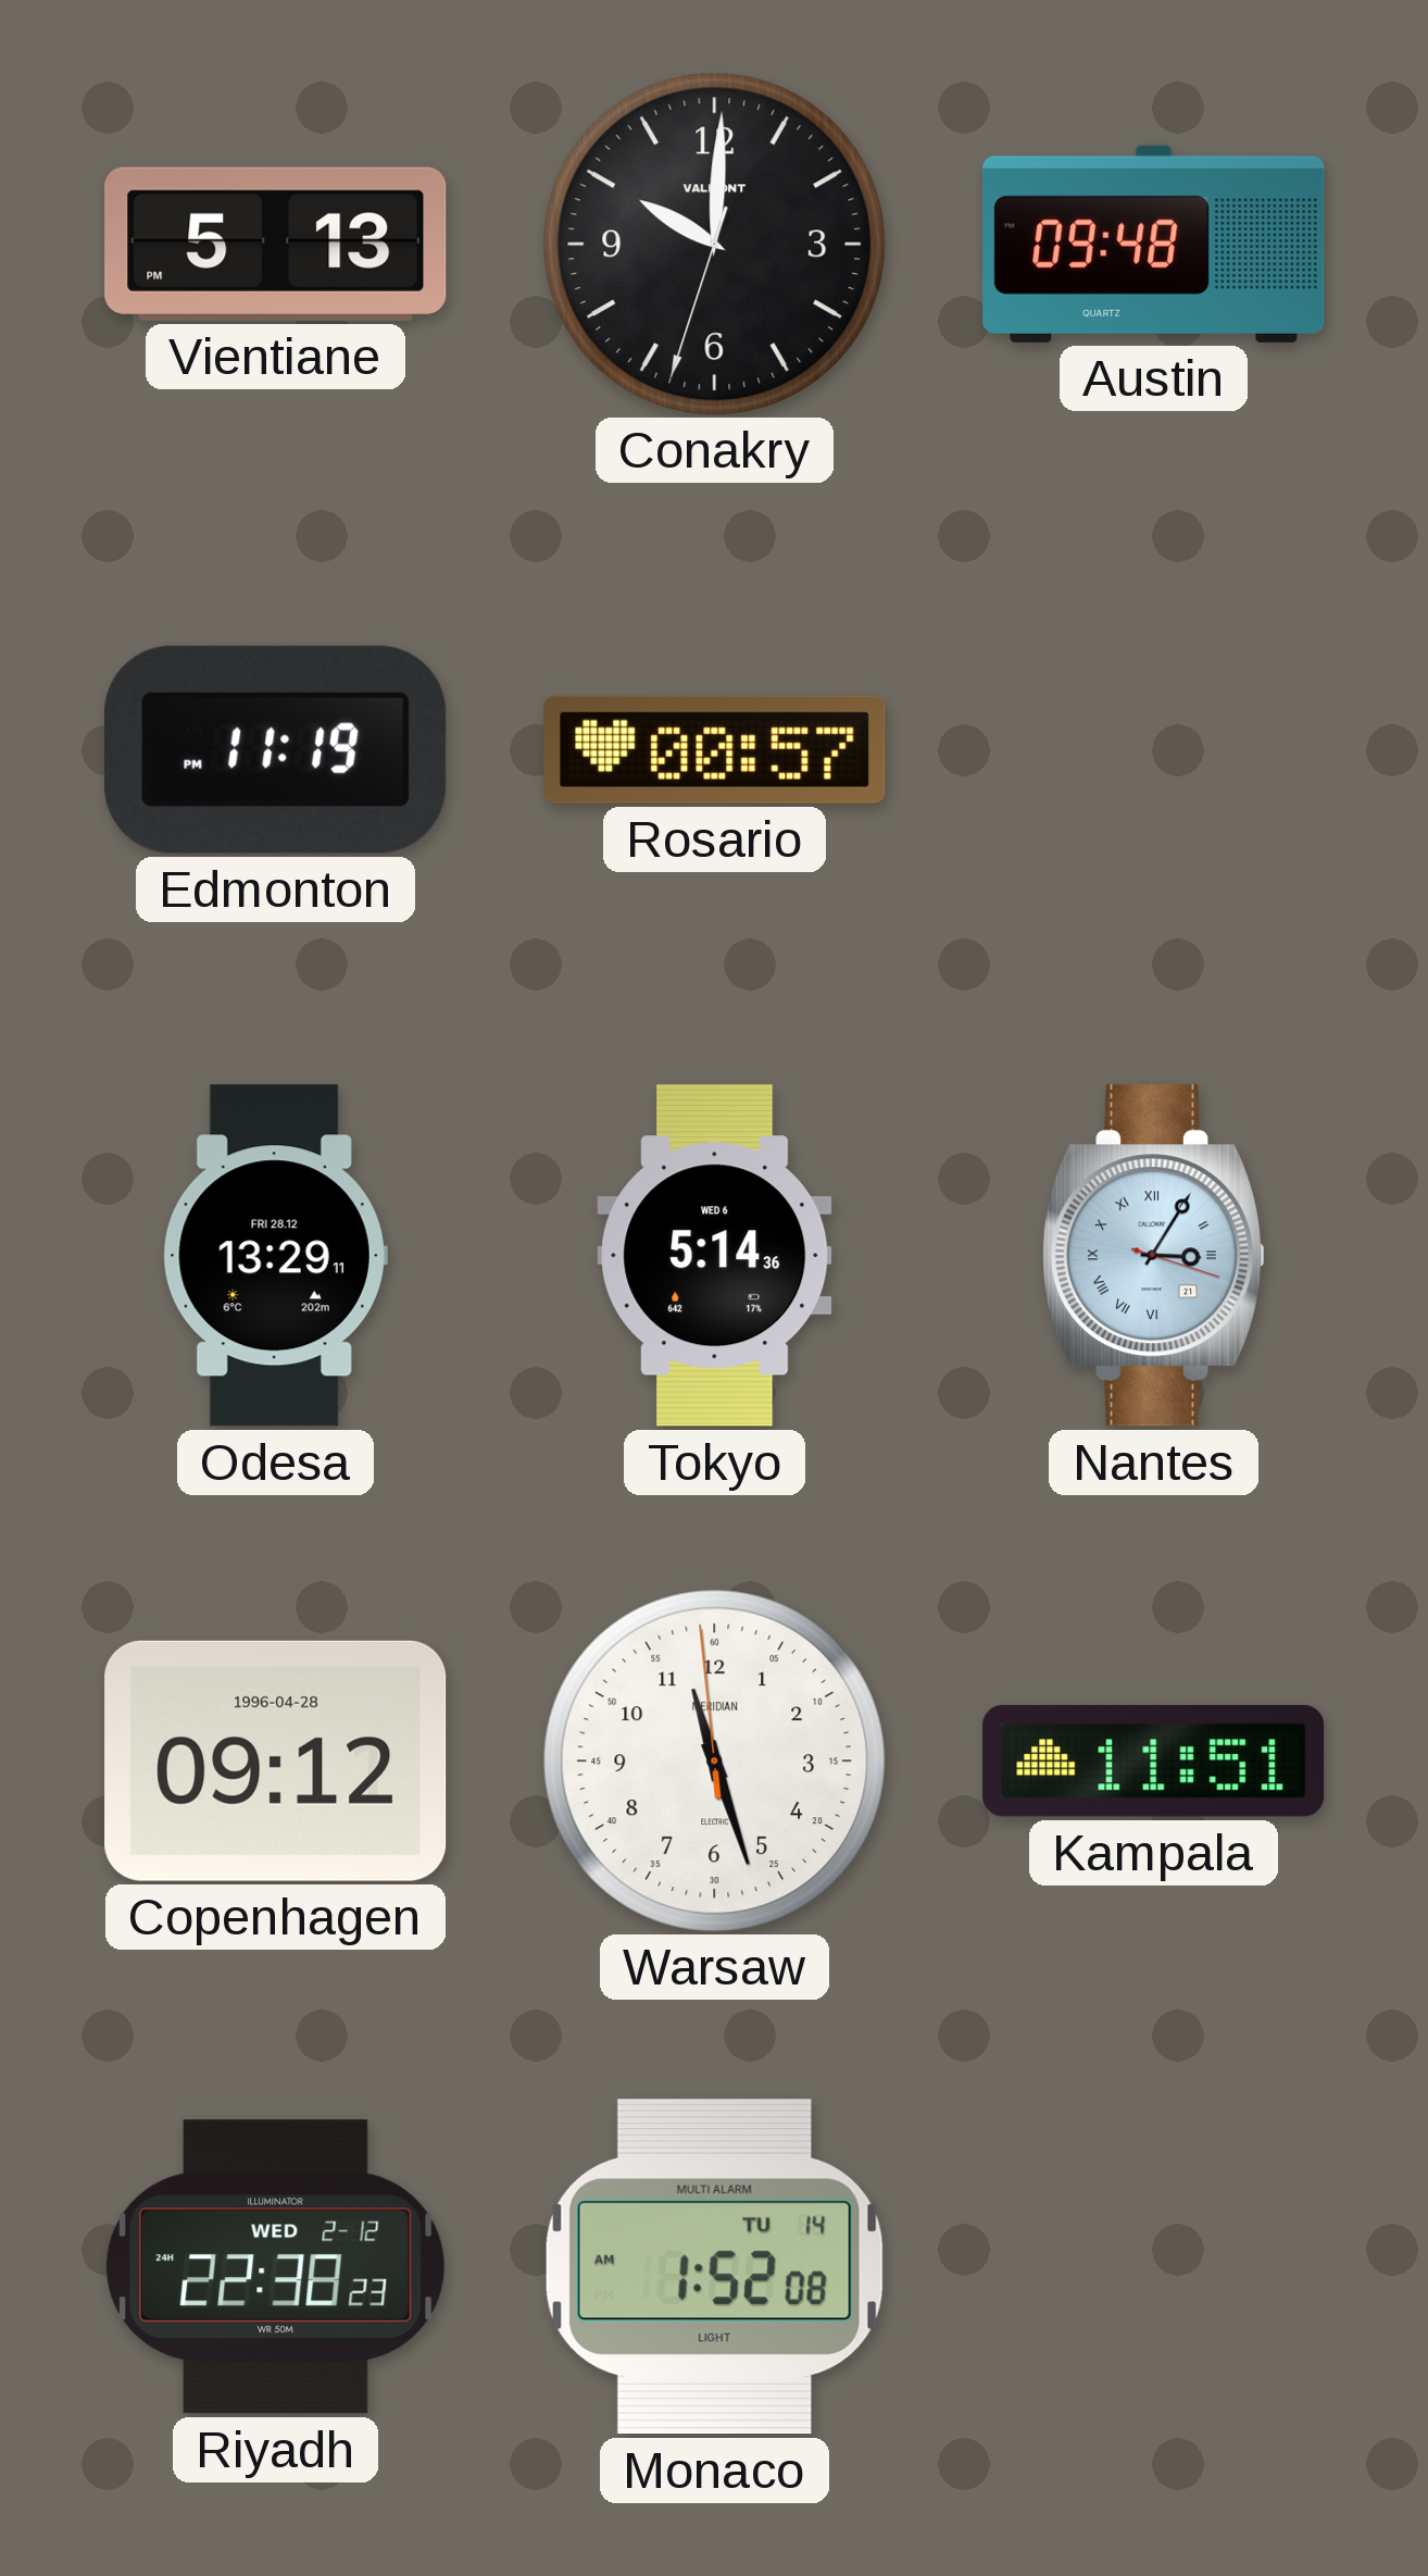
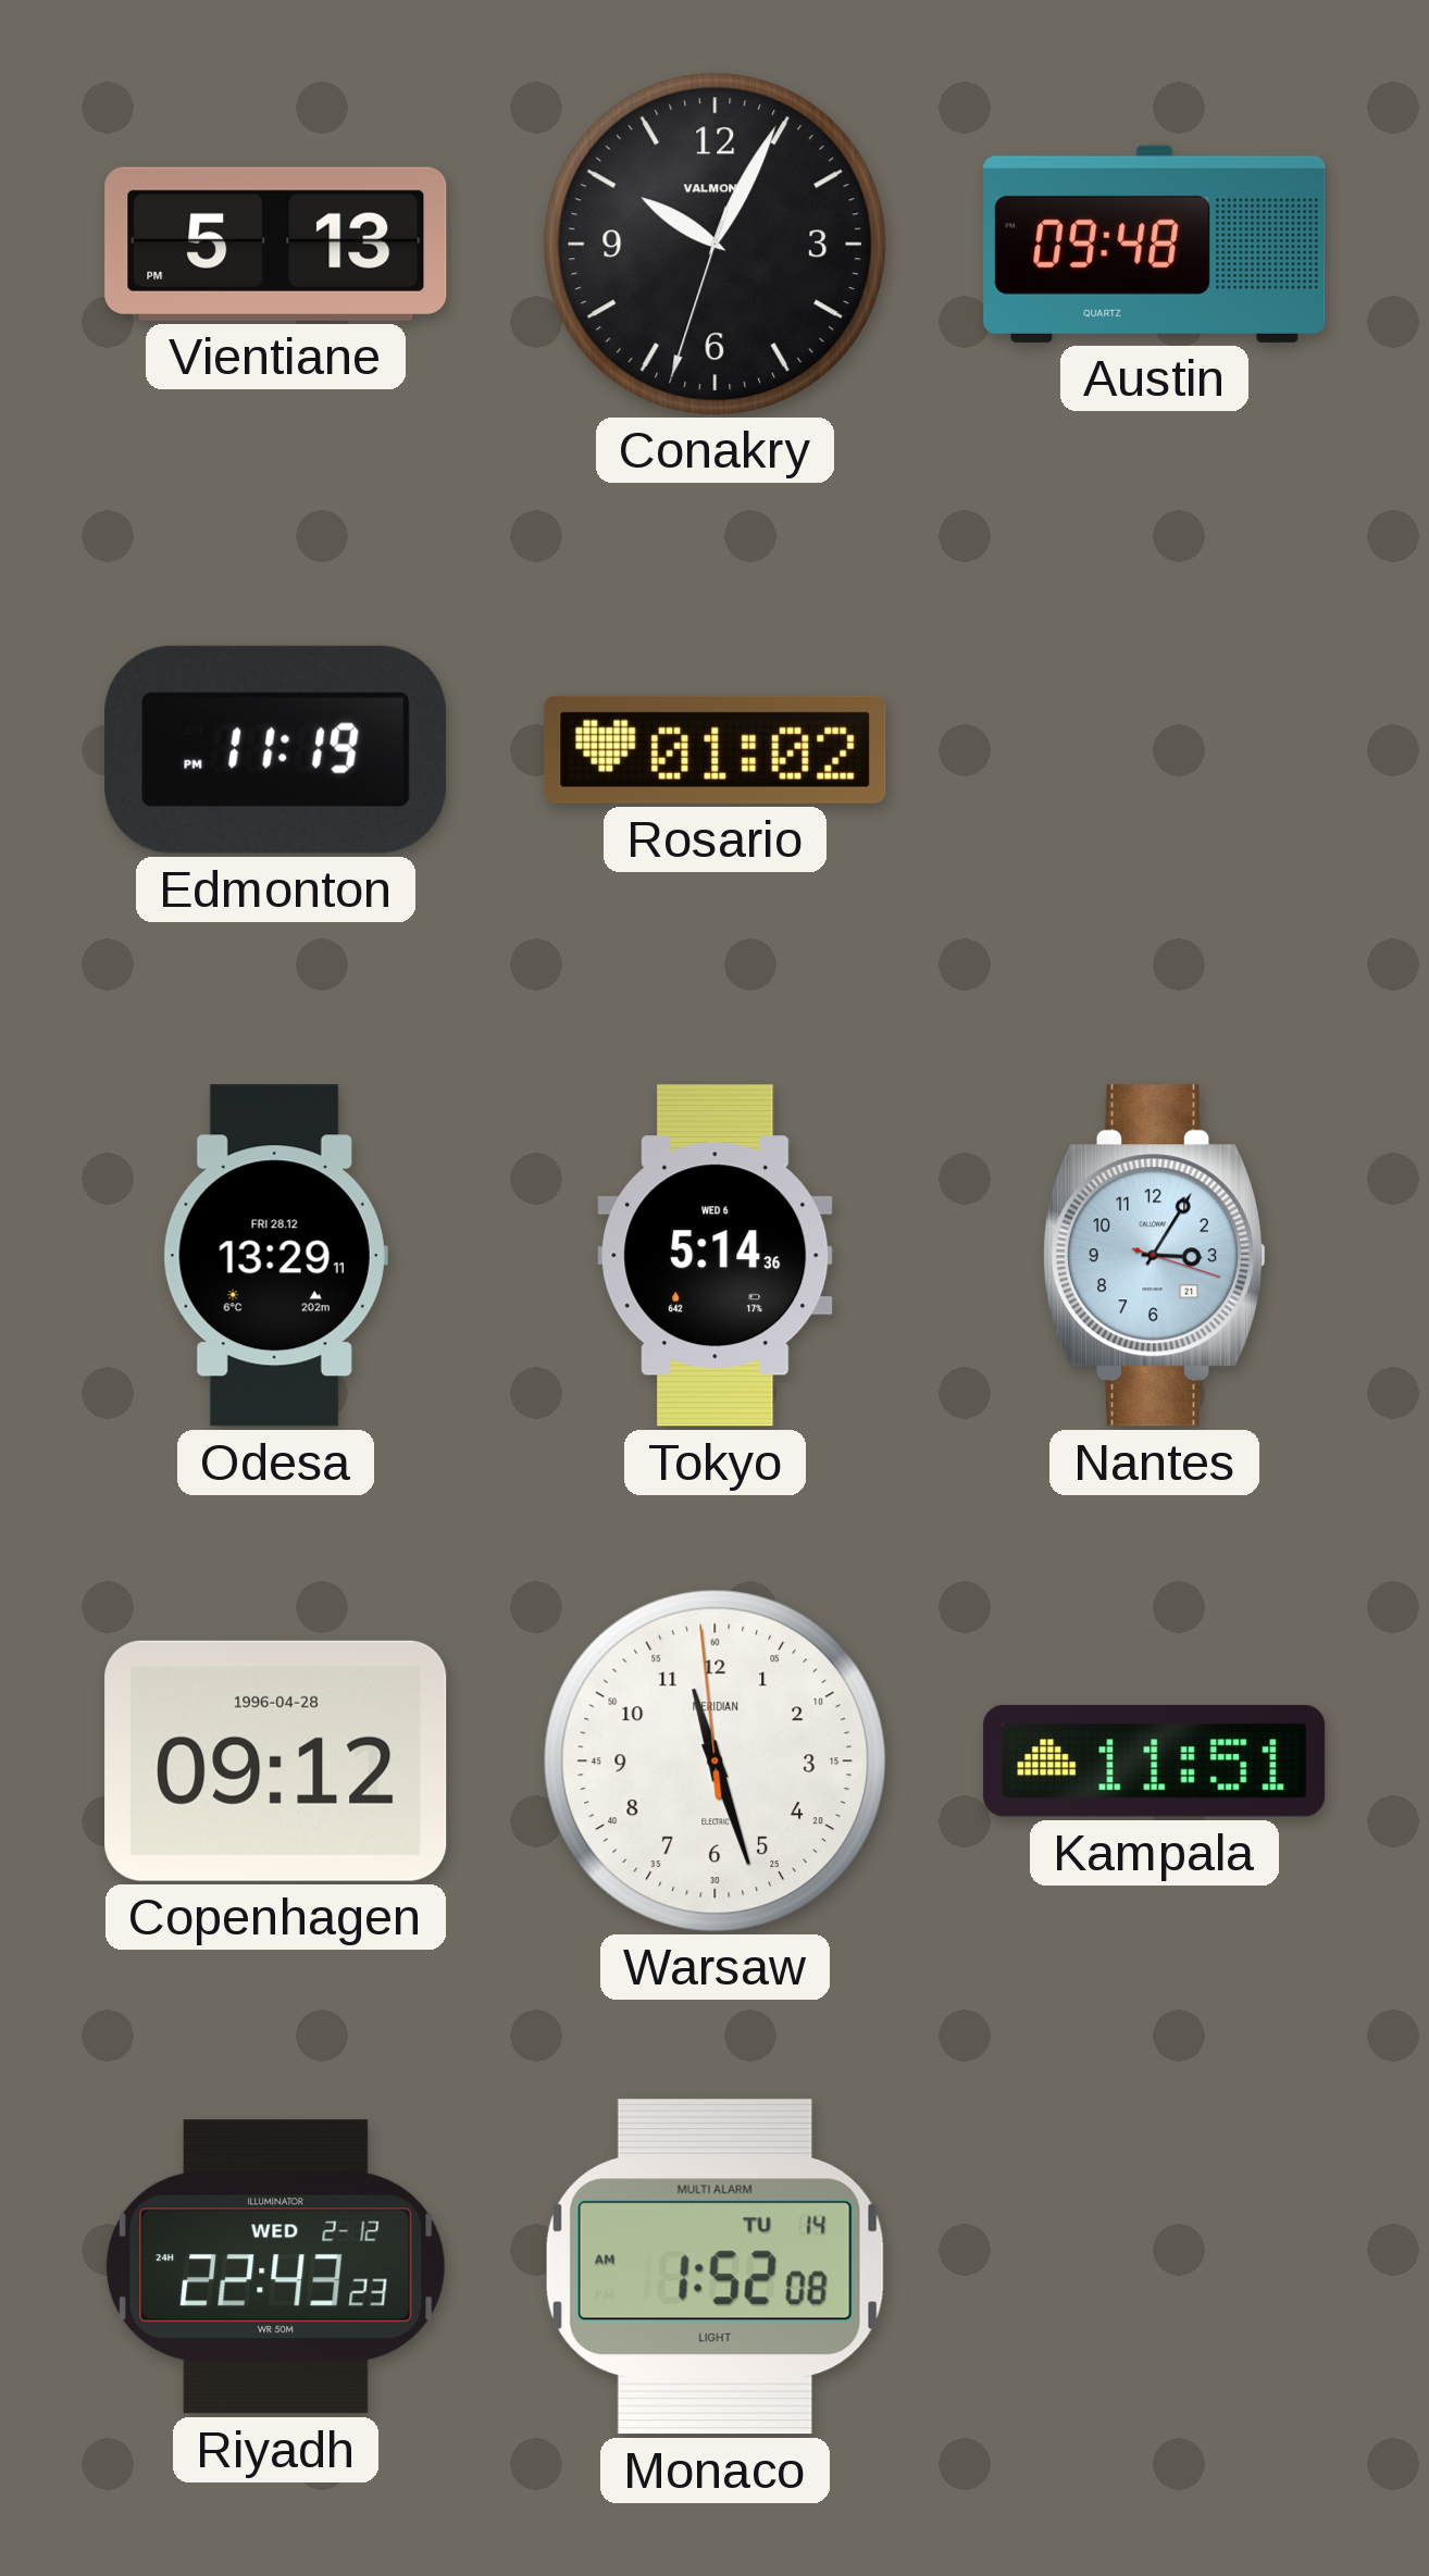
Conakry: 10:00 -> 10:04 (714, 244)
Rosario: 00:57 -> 01:02 (716, 749)
Nantes numerals: Roman -> Arabic (1154, 1256)
Riyadh: 22:38 -> 22:43 (275, 2267)
